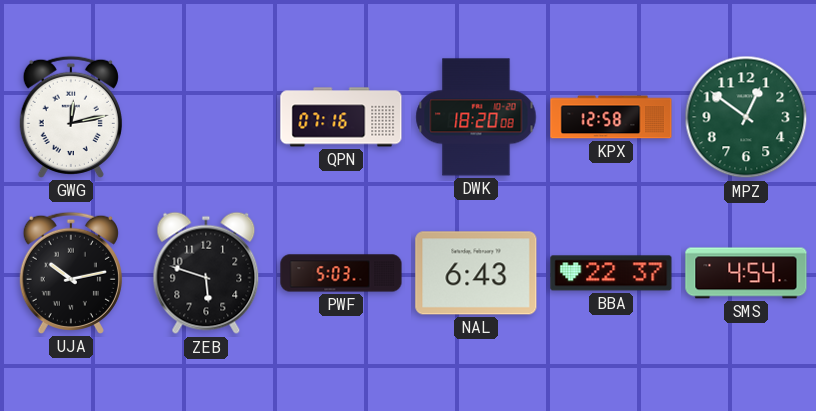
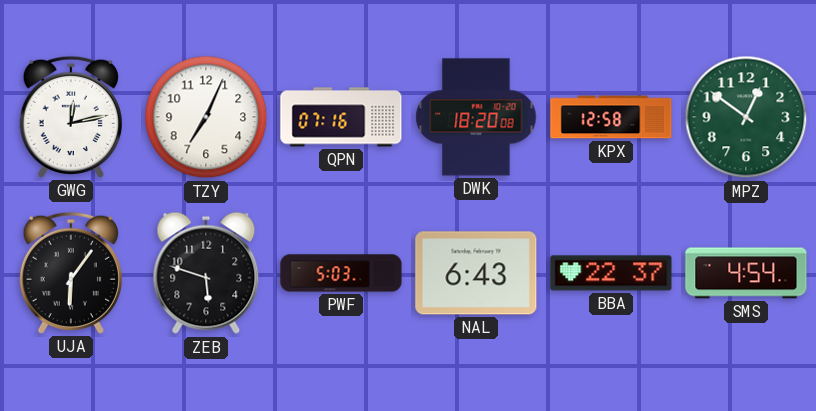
TZY: none -> 7:04 (206, 117)
UJA: 10:13 -> 6:06 (71, 273)
